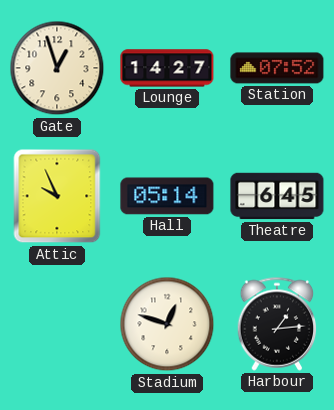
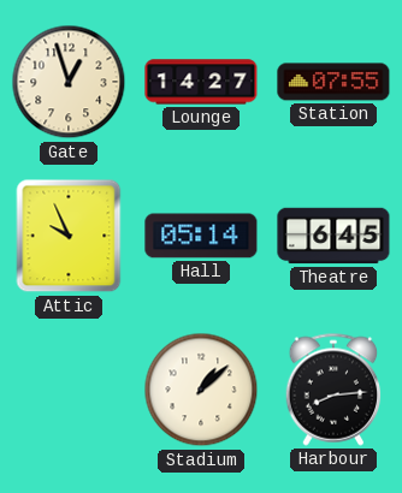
Station: 07:52 -> 07:55 (333, 82)
Stadium: 12:48 -> 1:08 (201, 390)
Harbour: 1:14 -> 8:14 (333, 390)
